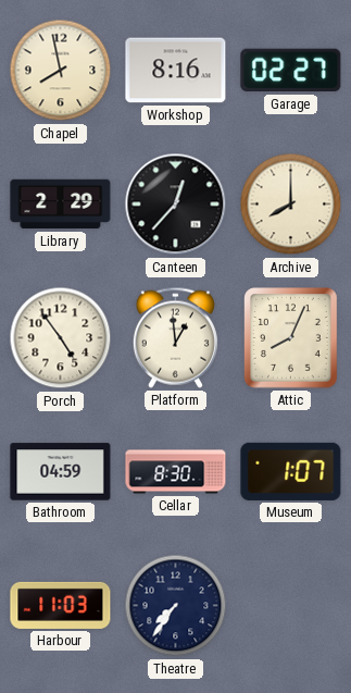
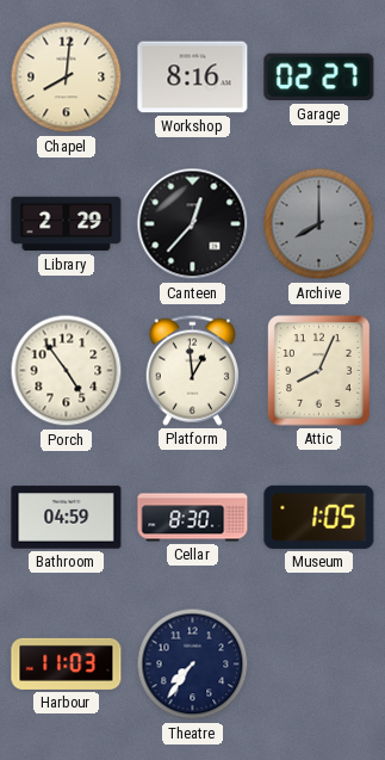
Chapel: 7:58 -> 8:01 (67, 78)
Archive dial: cream -> grey (319, 224)
Museum: 1:07 -> 1:05 (319, 517)
